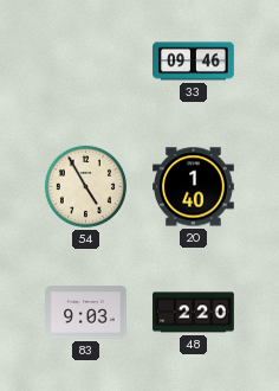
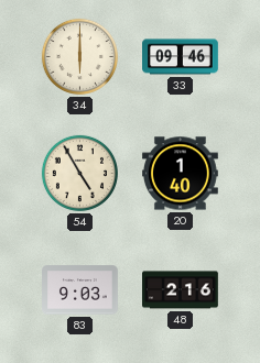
34: none -> 6:00 (79, 56)
48: 2:20 -> 2:16 (181, 290)
